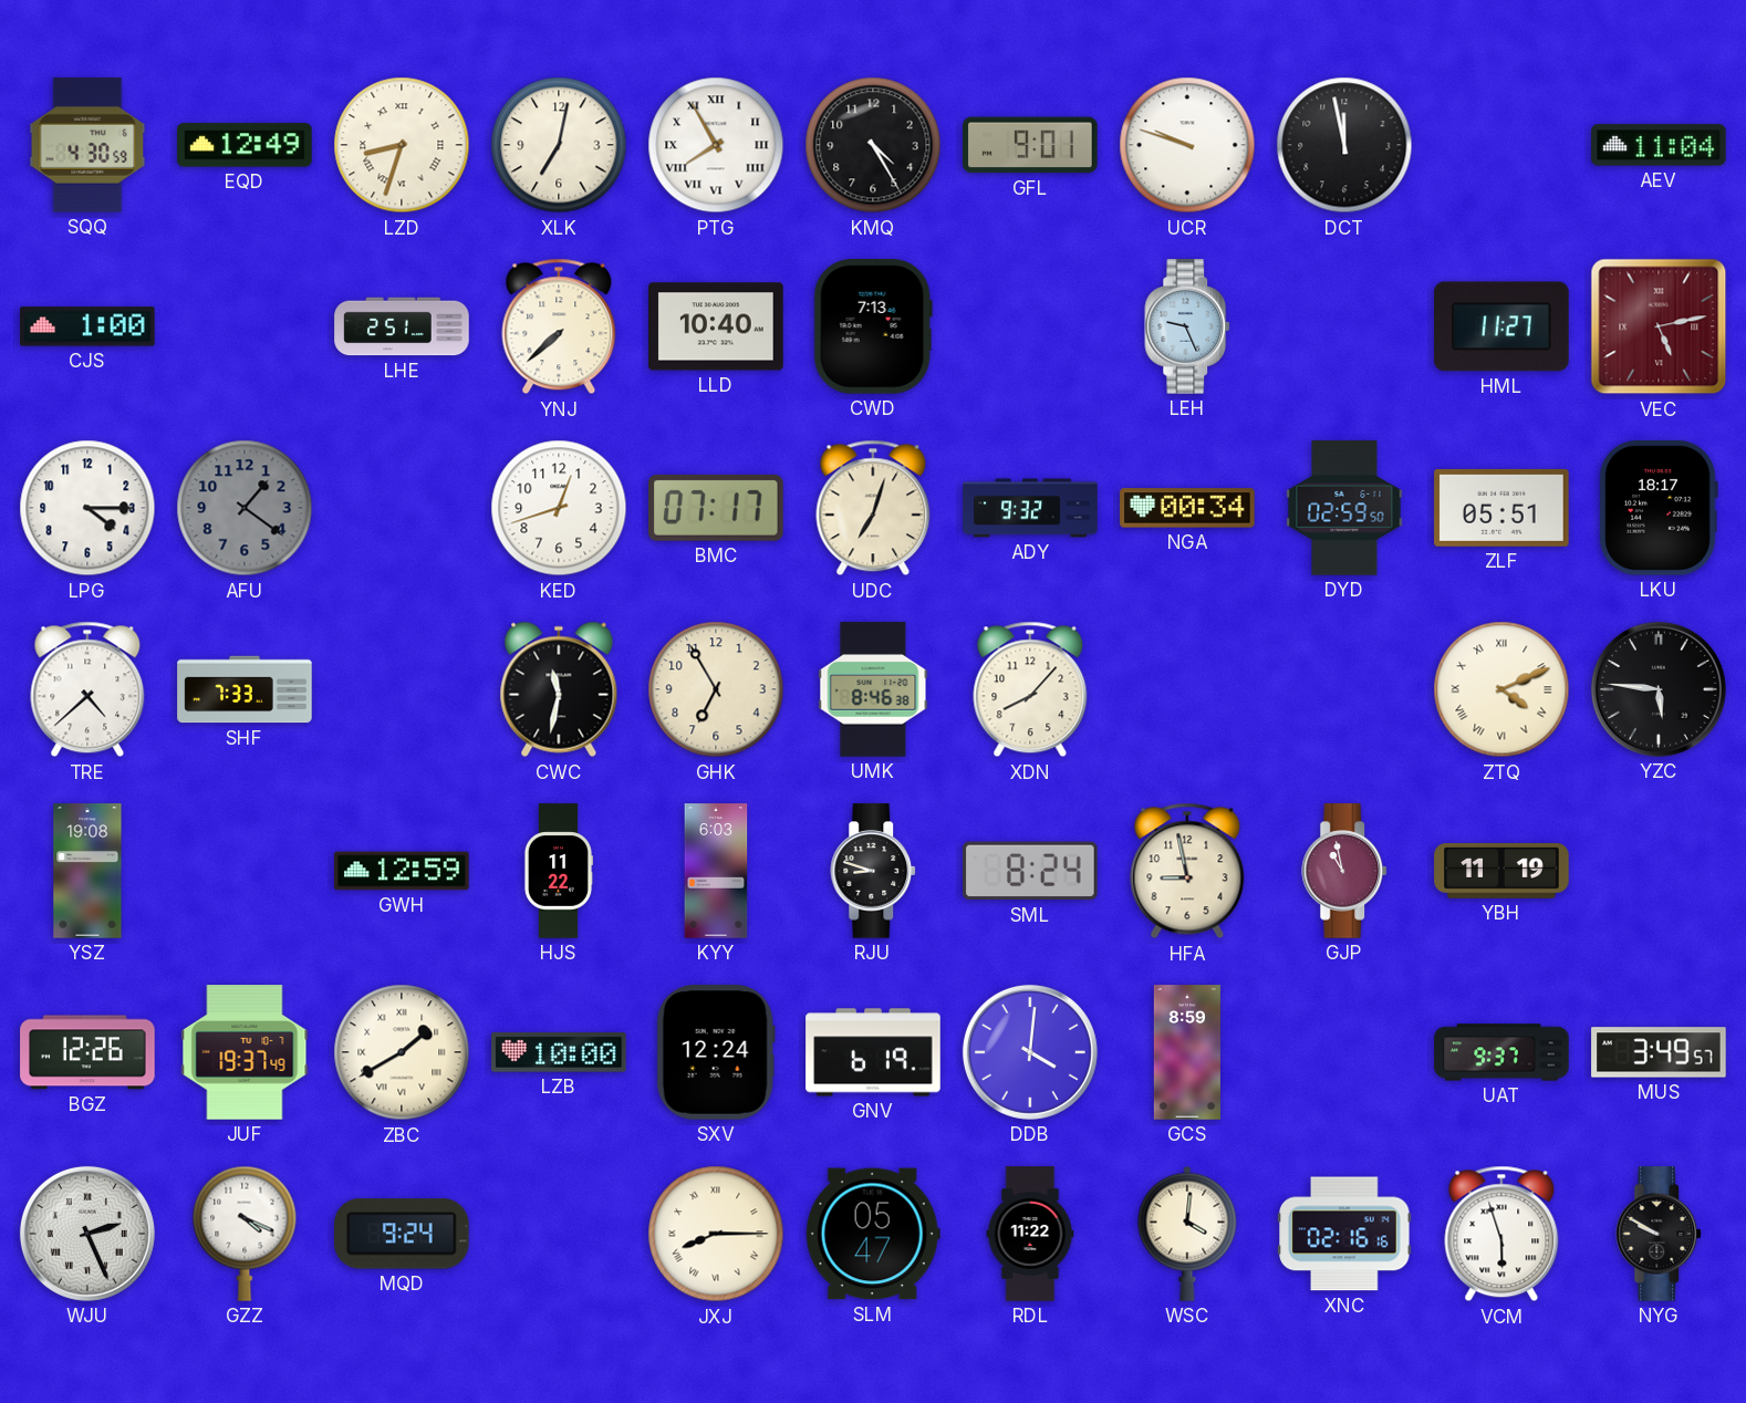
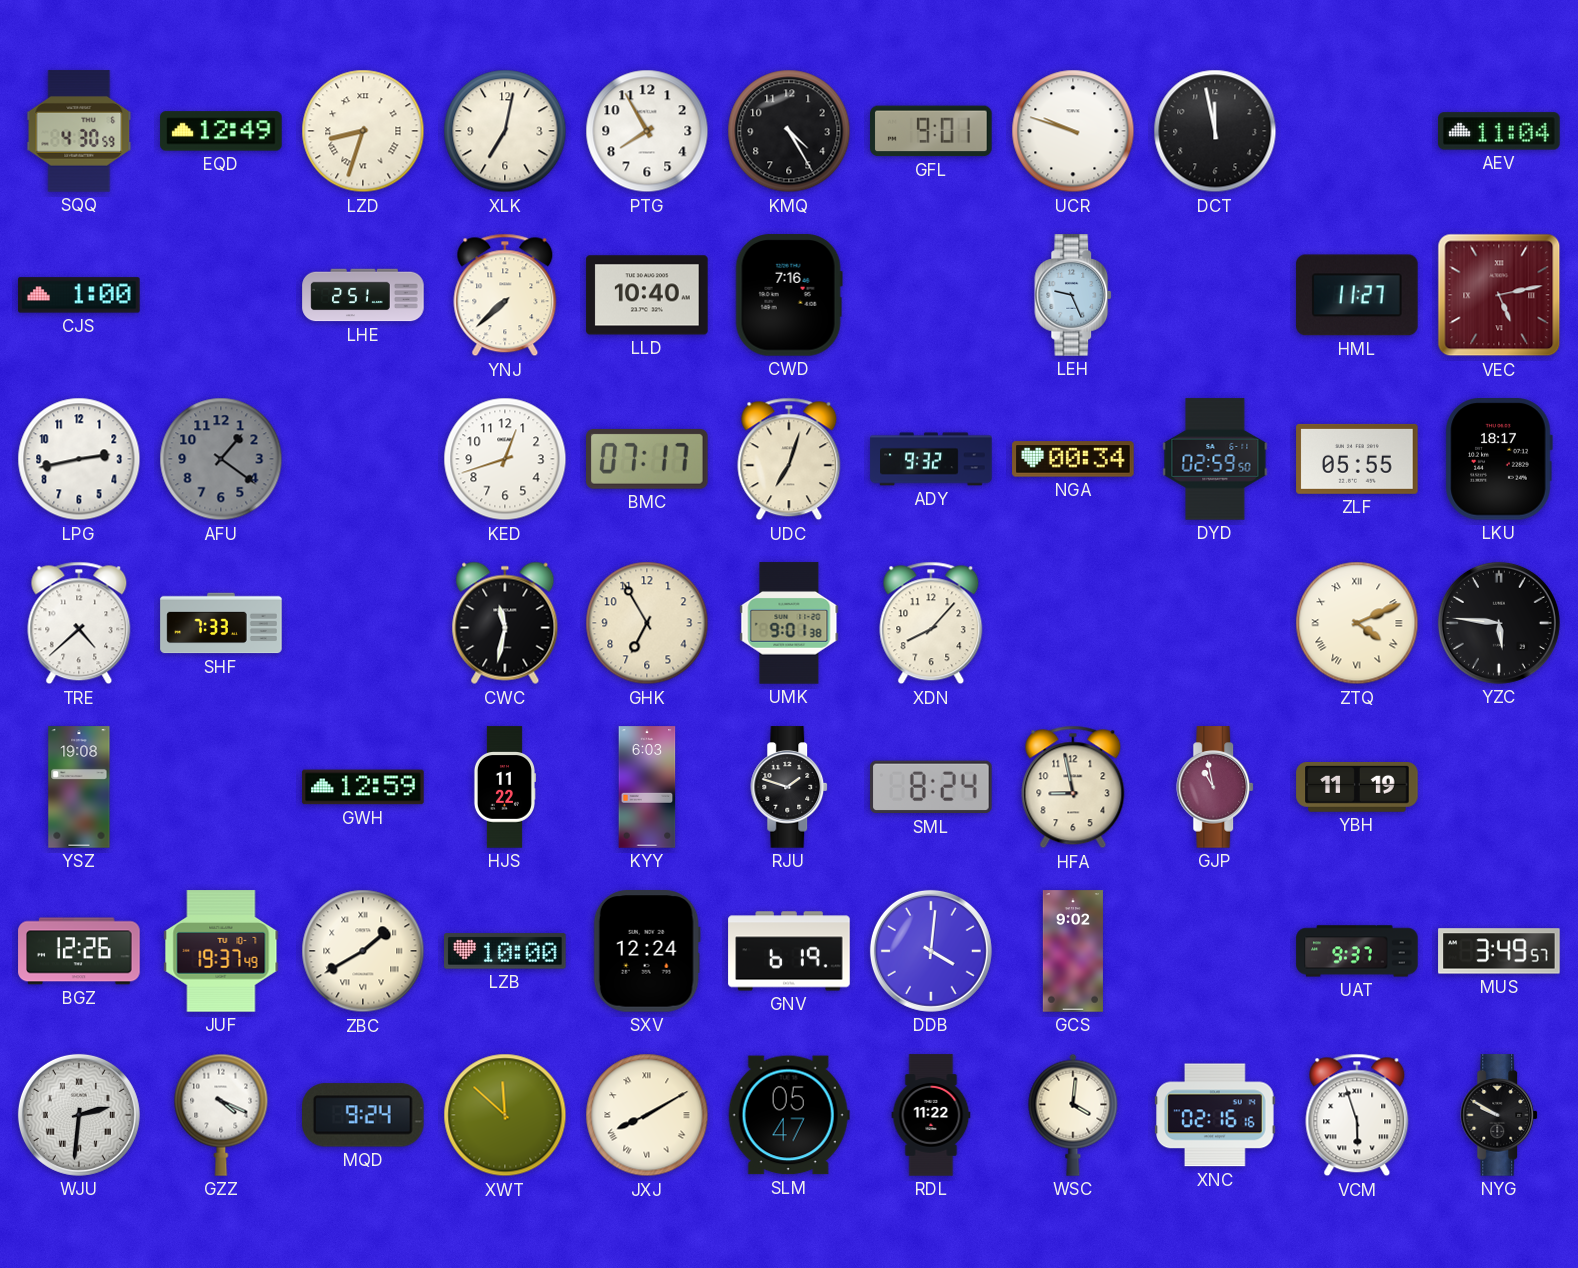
PTG numerals: Roman -> Arabic (647, 131)
CWD: 7:13 -> 7:16 (789, 295)
LPG: 4:15 -> 2:43 (79, 459)
ZLF: 05:51 -> 05:55 (1357, 459)
UMK: 8:46 -> 9:01 (789, 623)
RJU: 8:48 -> 1:48 (790, 787)
GCS: 8:59 -> 9:02 (1073, 951)
WJU: 2:26 -> 2:31 (79, 1115)
XWT: none -> 11:52 (505, 1115)
JXJ: 8:15 -> 8:10 (647, 1115)
